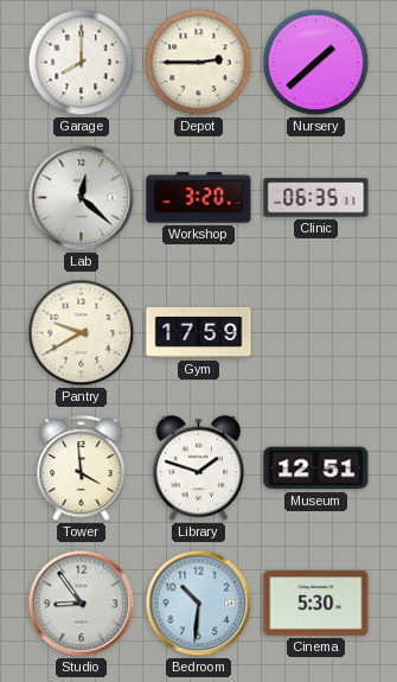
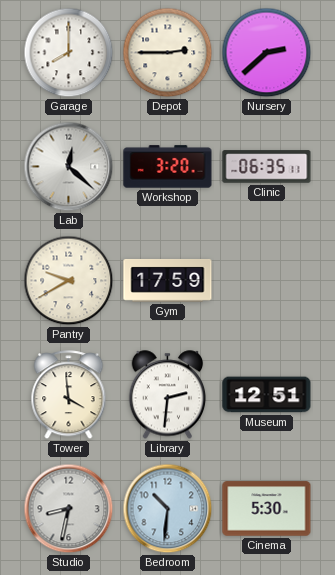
Nursery: 1:38 -> 2:38 (267, 53)
Library: 1:48 -> 2:31 (168, 395)
Studio: 8:54 -> 8:32 (69, 509)
